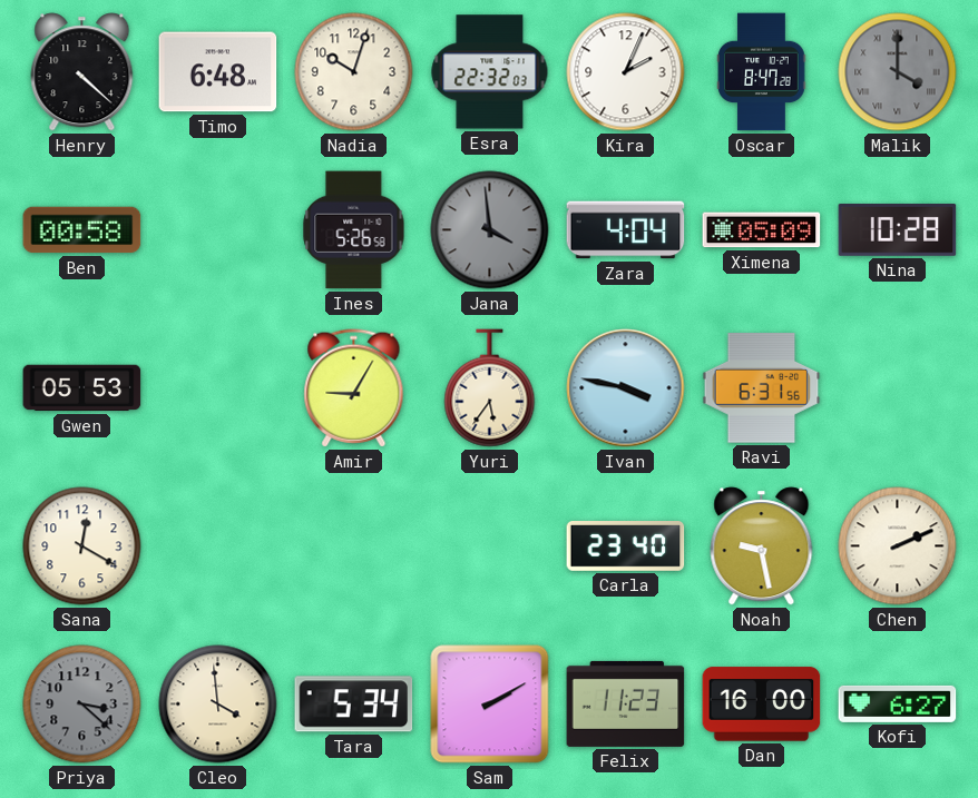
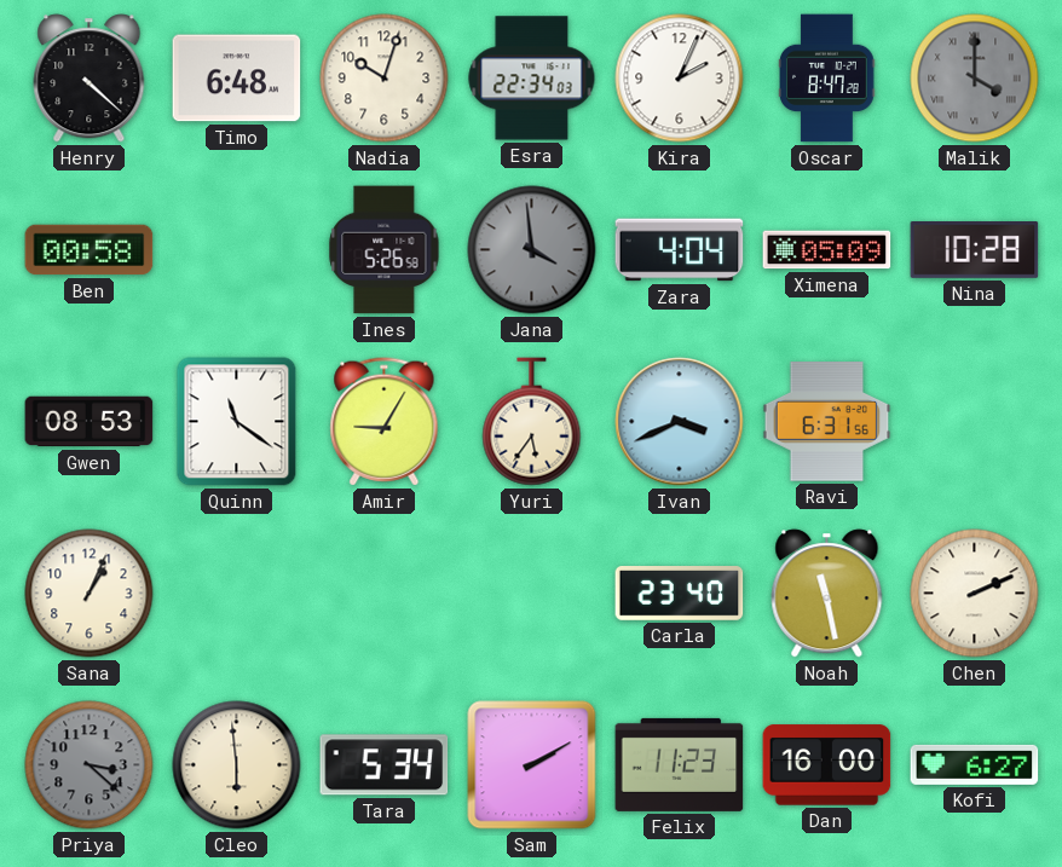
Esra: 22:32 -> 22:34 (532, 79)
Gwen: 05:53 -> 08:53 (90, 422)
Quinn: none -> 11:21 (237, 422)
Ivan: 3:47 -> 3:41 (680, 422)
Sana: 12:20 -> 1:04 (90, 594)
Noah: 9:28 -> 11:28 (827, 594)
Cleo: 3:59 -> 5:59 (237, 765)
